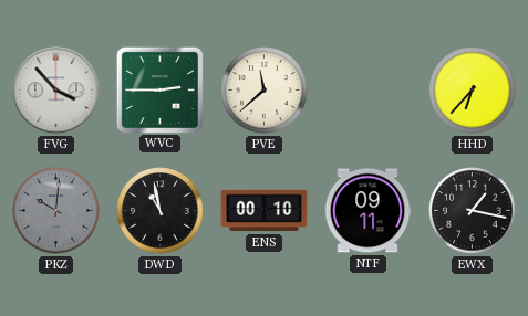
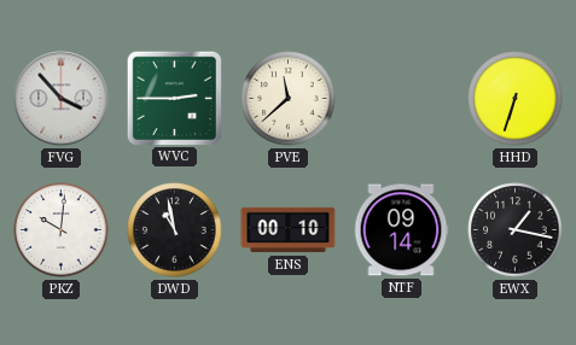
HHD: 6:37 -> 6:33 (516, 99)
PKZ dial: grey -> white (62, 230)
NTF: 09:11 -> 09:14 (401, 230)
